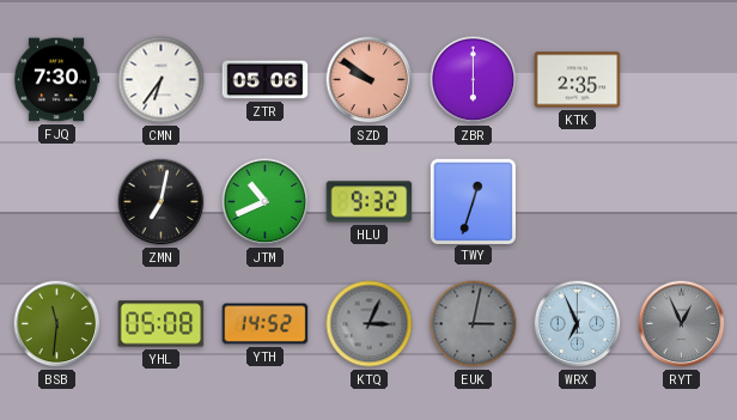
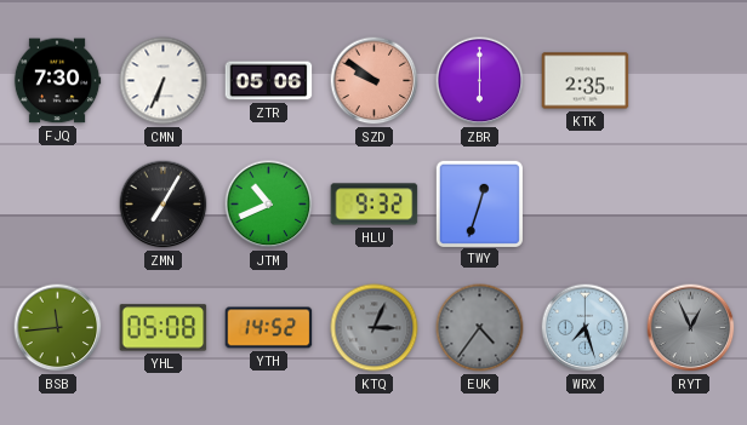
CMN: 6:36 -> 6:34 (164, 81)
ZMN: 7:02 -> 7:05 (164, 205)
BSB: 11:31 -> 11:44 (58, 328)
EUK: 3:02 -> 4:36 (480, 328)
WRX: 6:56 -> 7:27 (586, 328)
